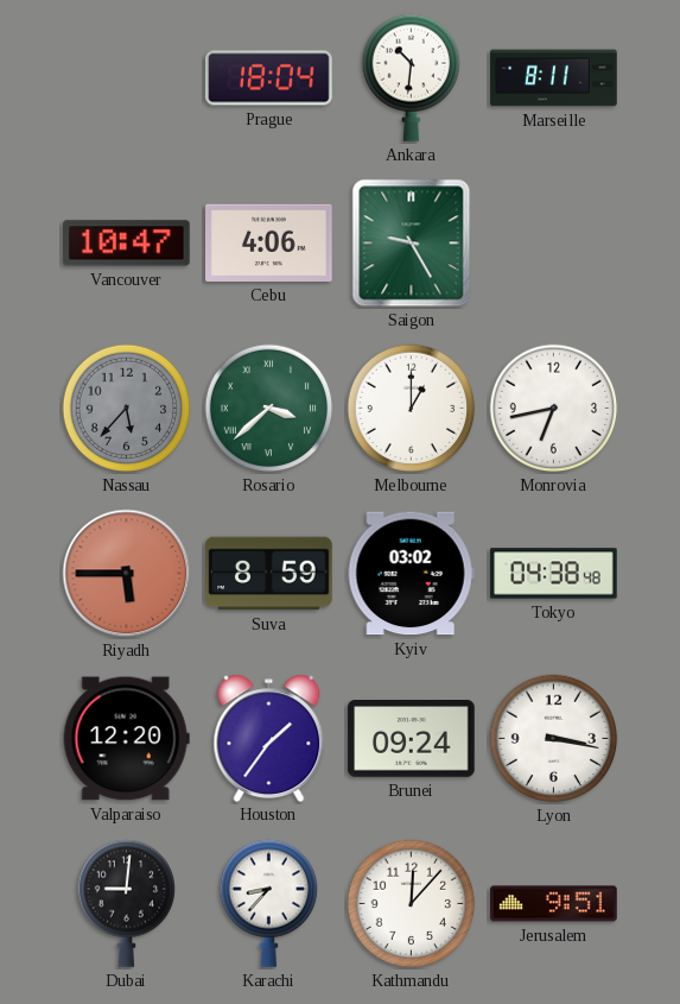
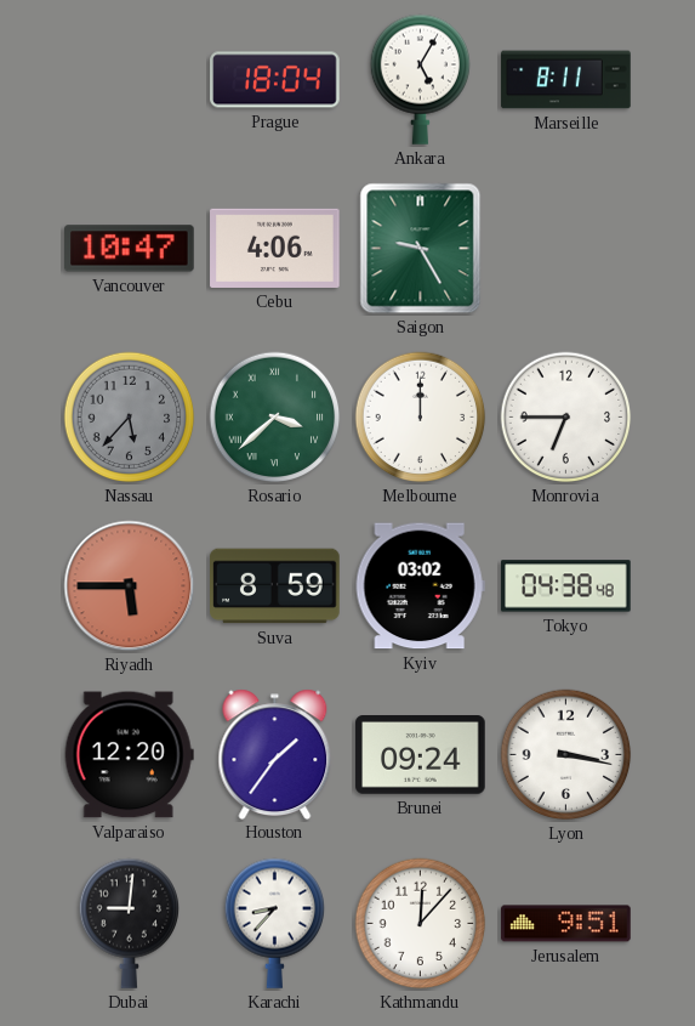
Ankara: 10:31 -> 5:05 (421, 79)
Melbourne: 1:00 -> 12:00 (421, 418)
Monrovia: 6:43 -> 6:45 (566, 418)
